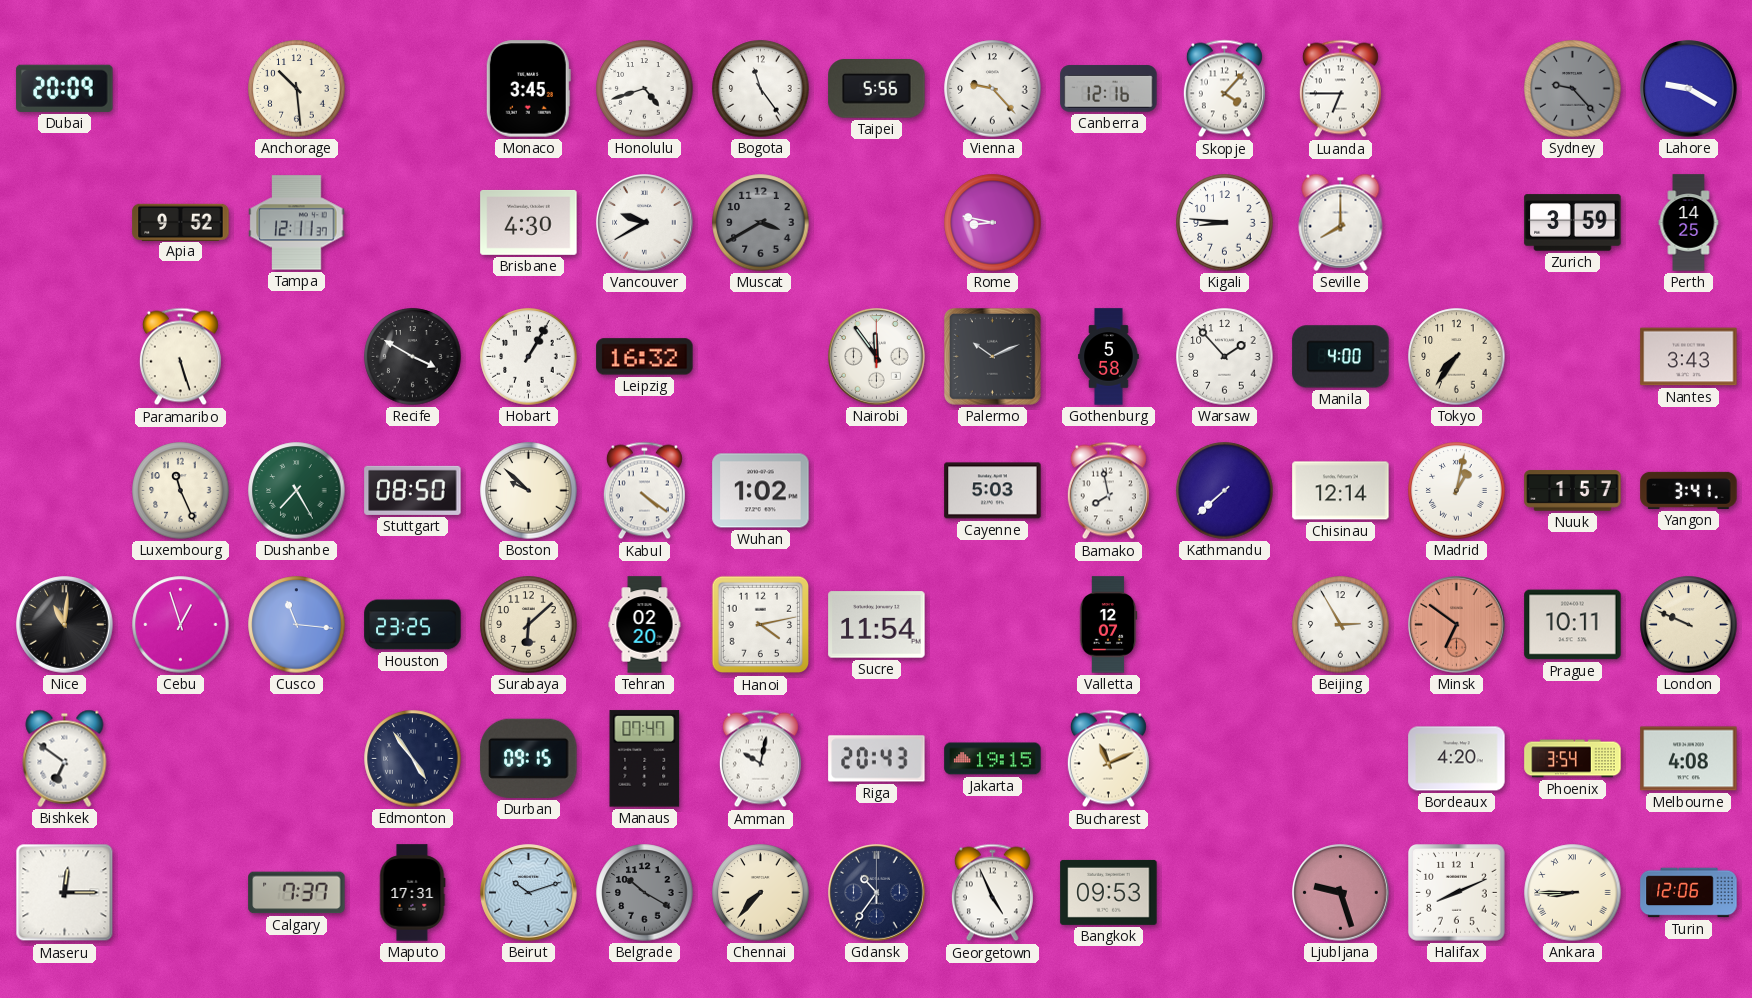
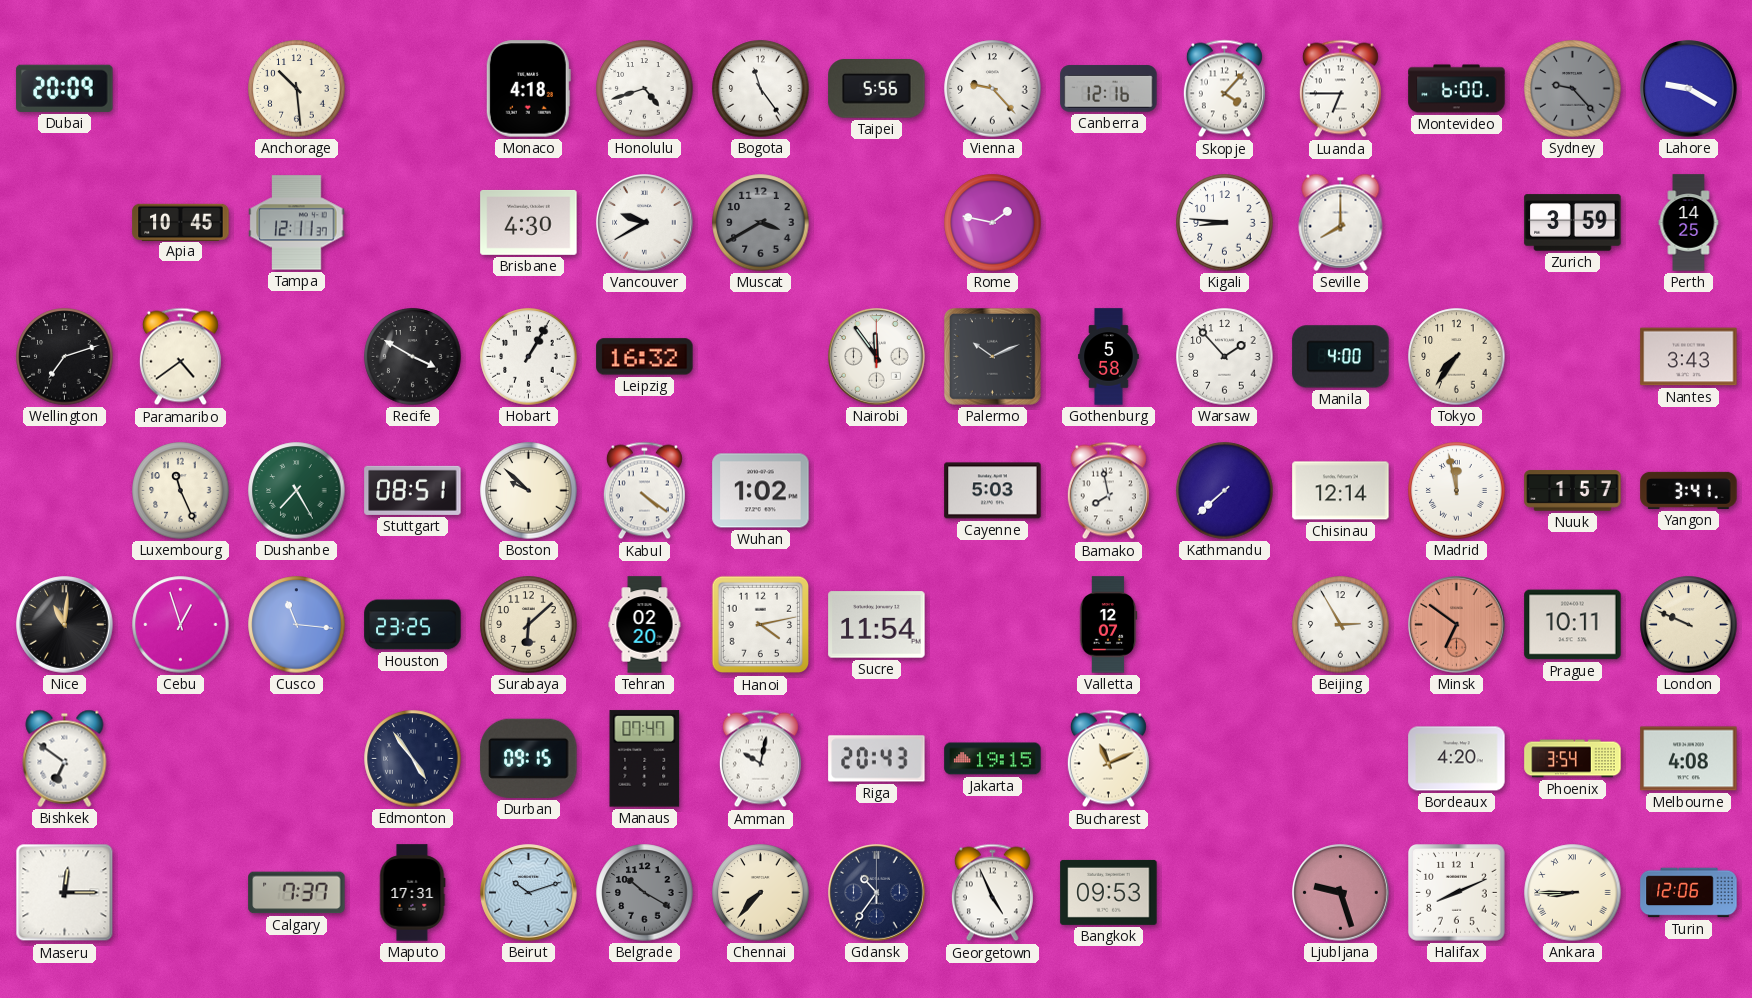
Monaco: 3:45 -> 4:18 (528, 89)
Montevideo: none -> 6:00 (1457, 89)
Apia: 9:52 -> 10:45 (181, 222)
Rome: 8:47 -> 1:47 (993, 223)
Wellington: none -> 7:12 (65, 357)
Paramaribo: 5:27 -> 4:39 (180, 357)
Stuttgart: 08:50 -> 08:51 (413, 490)
Madrid: 1:02 -> 11:58 (1457, 491)
